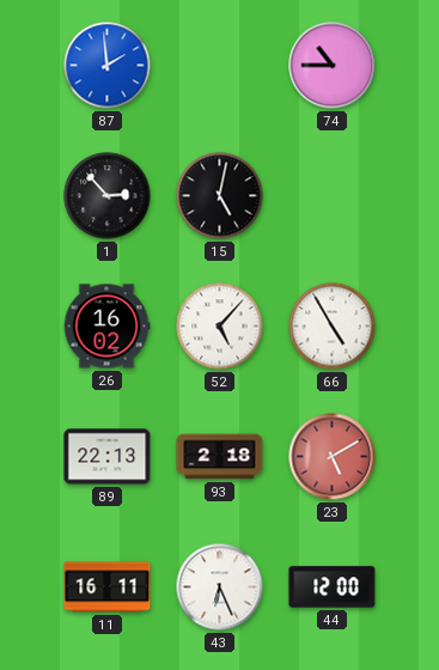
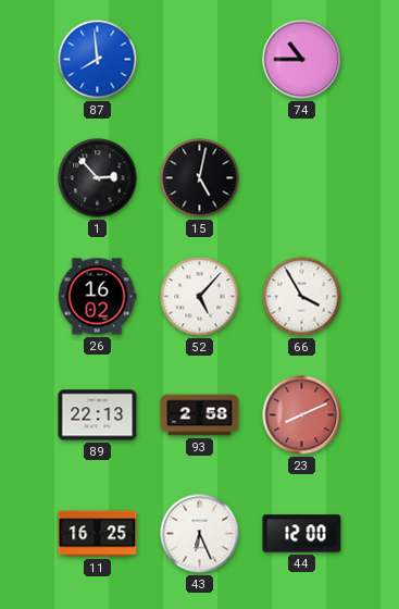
87: 1:59 -> 7:59 (98, 60)
66: 4:55 -> 3:55 (302, 297)
93: 2:18 -> 2:58 (200, 415)
23: 5:10 -> 8:11 (302, 415)
11: 16:11 -> 16:25 (98, 534)
